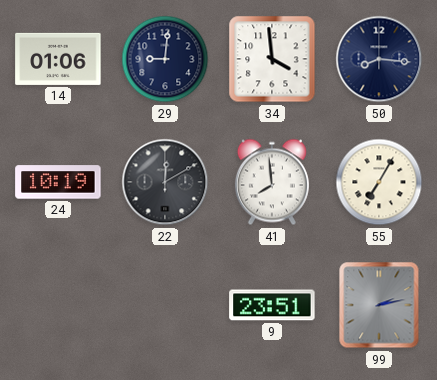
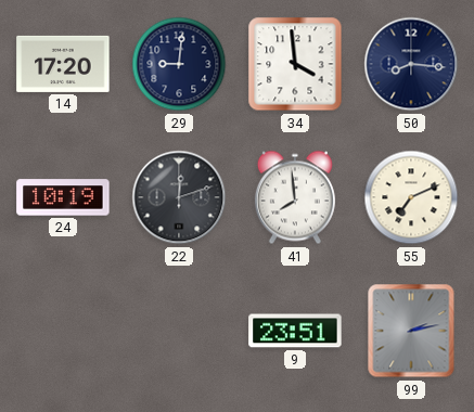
14: 01:06 -> 17:20 (63, 64)
22: 12:10 -> 12:12 (179, 197)
55: 7:05 -> 7:11 (411, 197)
